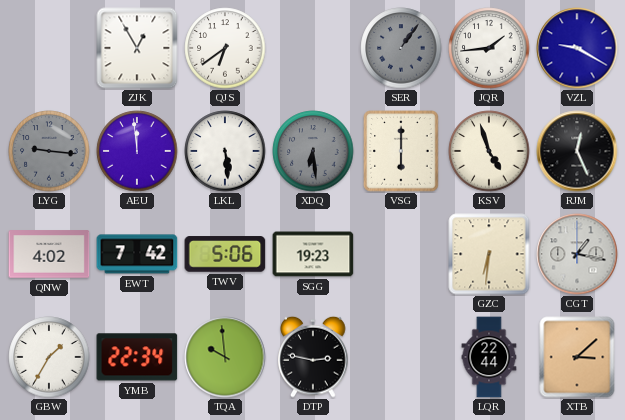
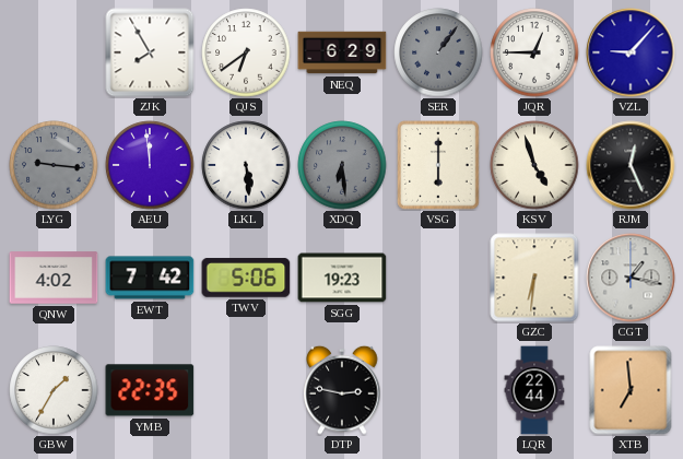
ZJK: 12:55 -> 7:55 (150, 52)
NEQ: none -> 6:29 (342, 52)
JQR: 1:44 -> 12:45 (534, 52)
VZL: 9:20 -> 9:07 (631, 52)
YMB: 22:34 -> 22:35 (150, 390)
TQA: 9:59 -> none (225, 357)
XTB: 3:08 -> 6:59 (631, 390)
